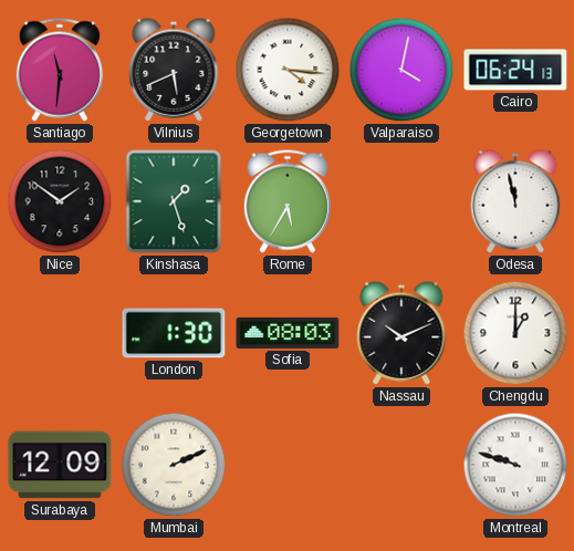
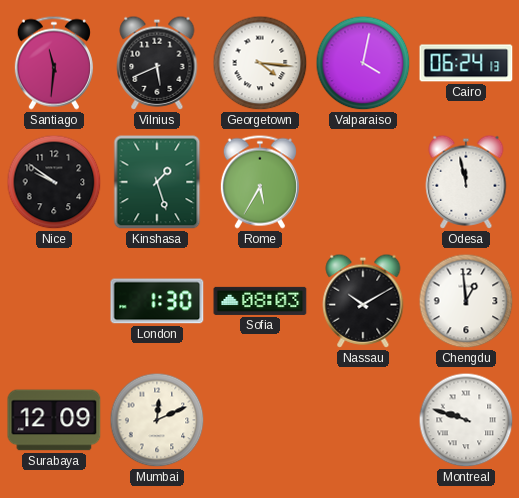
Nice: 1:51 -> 9:51 (54, 182)
Nassau: 10:11 -> 10:10 (363, 301)
Chengdu: 1:00 -> 12:59 (466, 301)
Mumbai: 2:11 -> 12:11 (157, 420)
